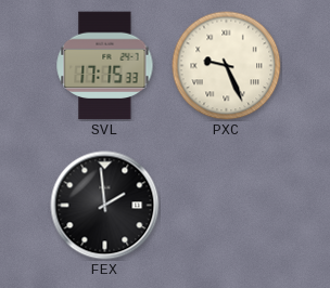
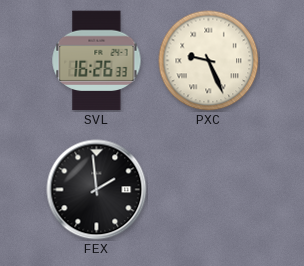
SVL: 17:15 -> 16:26 (97, 61)
